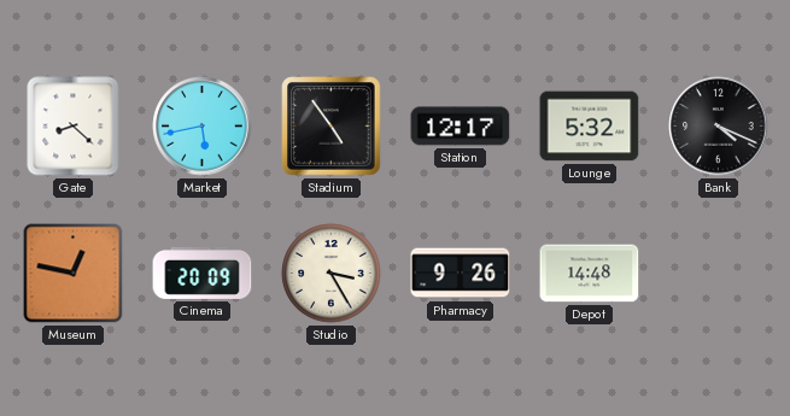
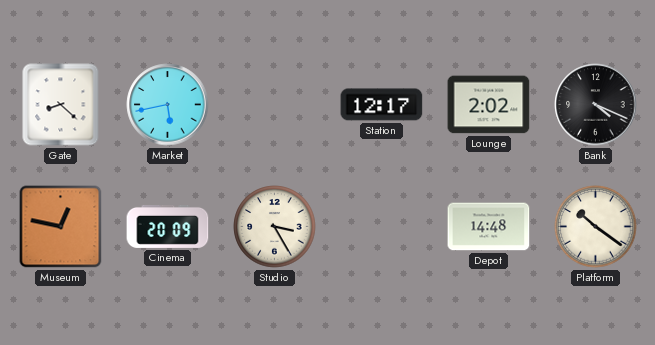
Stadium: 4:54 -> none (332, 127)
Lounge: 5:32 -> 2:02 (489, 105)
Pharmacy: 9:26 -> none (461, 274)
Platform: none -> 10:21 (596, 227)
